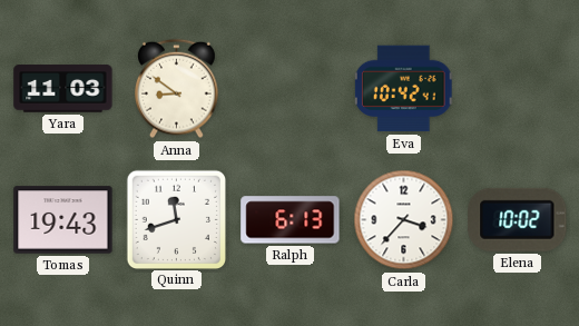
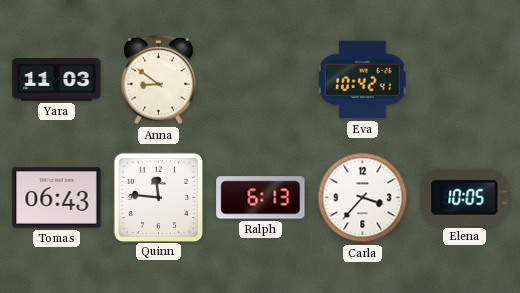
Tomas: 19:43 -> 06:43 (57, 198)
Quinn: 11:42 -> 11:46 (158, 197)
Elena: 10:02 -> 10:05 (465, 197)
